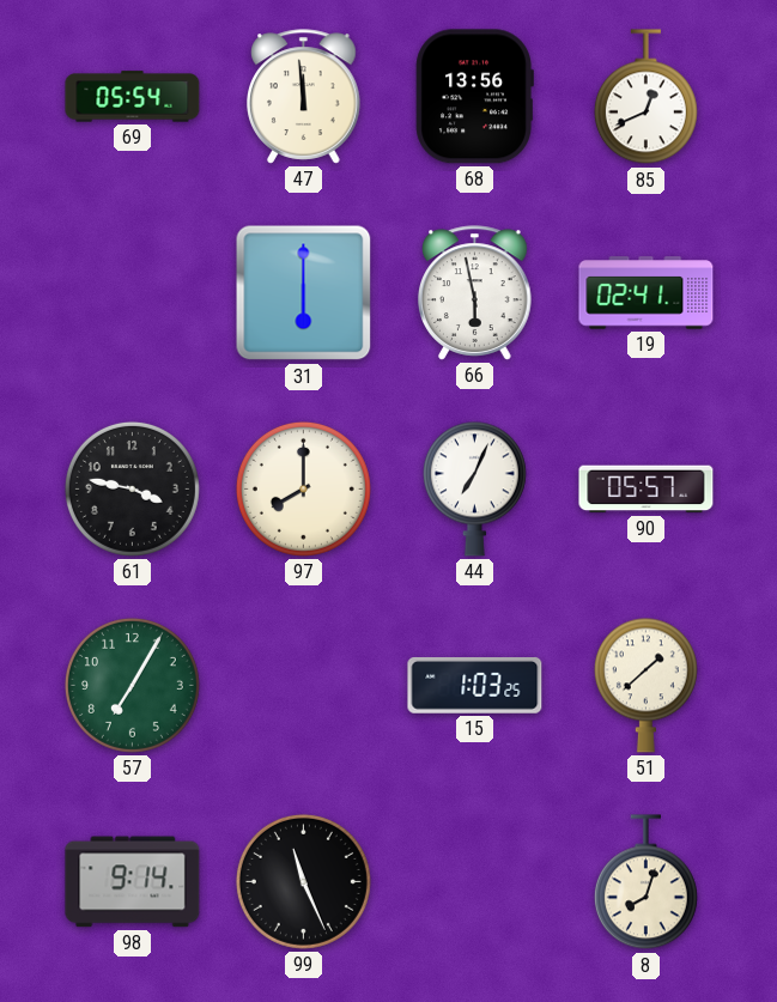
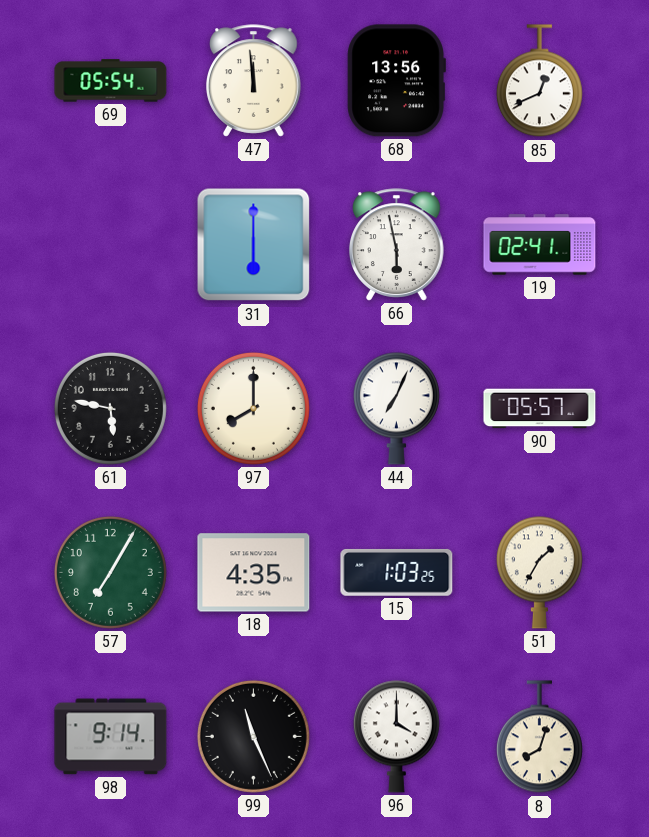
61: 3:47 -> 5:47 (110, 408)
18: none -> 4:35 (254, 573)
51: 1:38 -> 1:35 (539, 572)
96: none -> 4:00 (396, 736)
